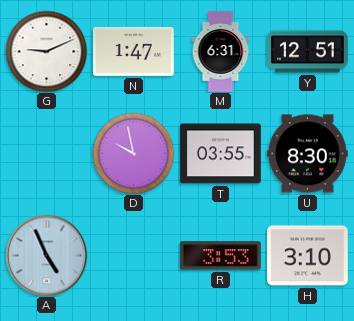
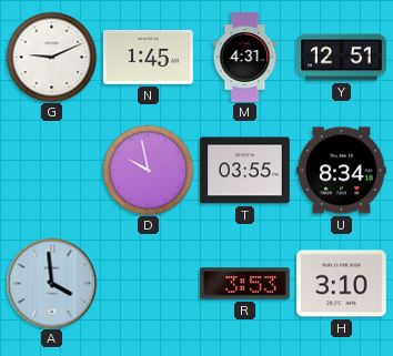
N: 1:47 -> 1:45 (149, 57)
M: 6:31 -> 4:31 (245, 58)
U: 8:30 -> 8:34 (342, 171)
A: 4:56 -> 3:59 (51, 283)
